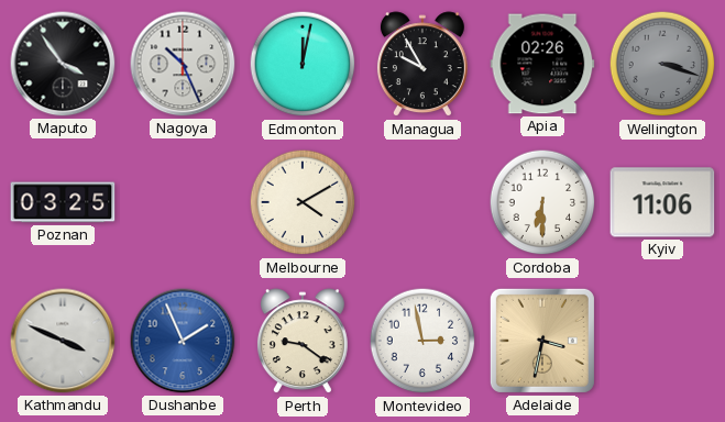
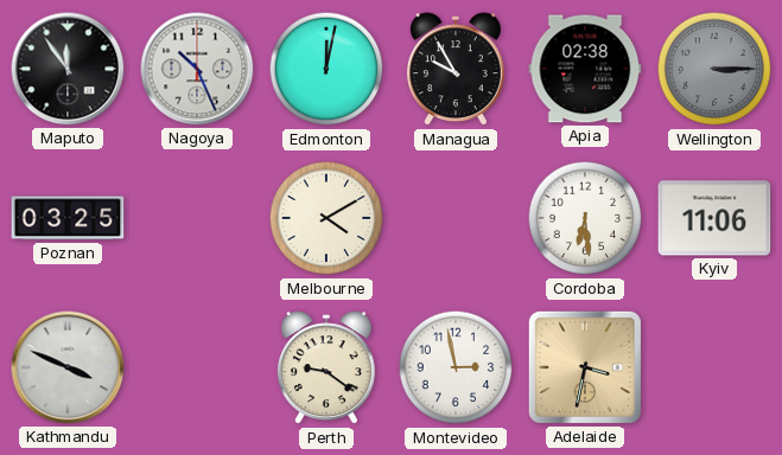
Maputo: 3:54 -> 11:54 (68, 69)
Apia: 02:26 -> 02:38 (585, 69)
Wellington: 3:18 -> 3:15 (714, 69)
Cordoba: 6:30 -> 6:29 (585, 218)
Dushanbe: 1:56 -> none (183, 341)
